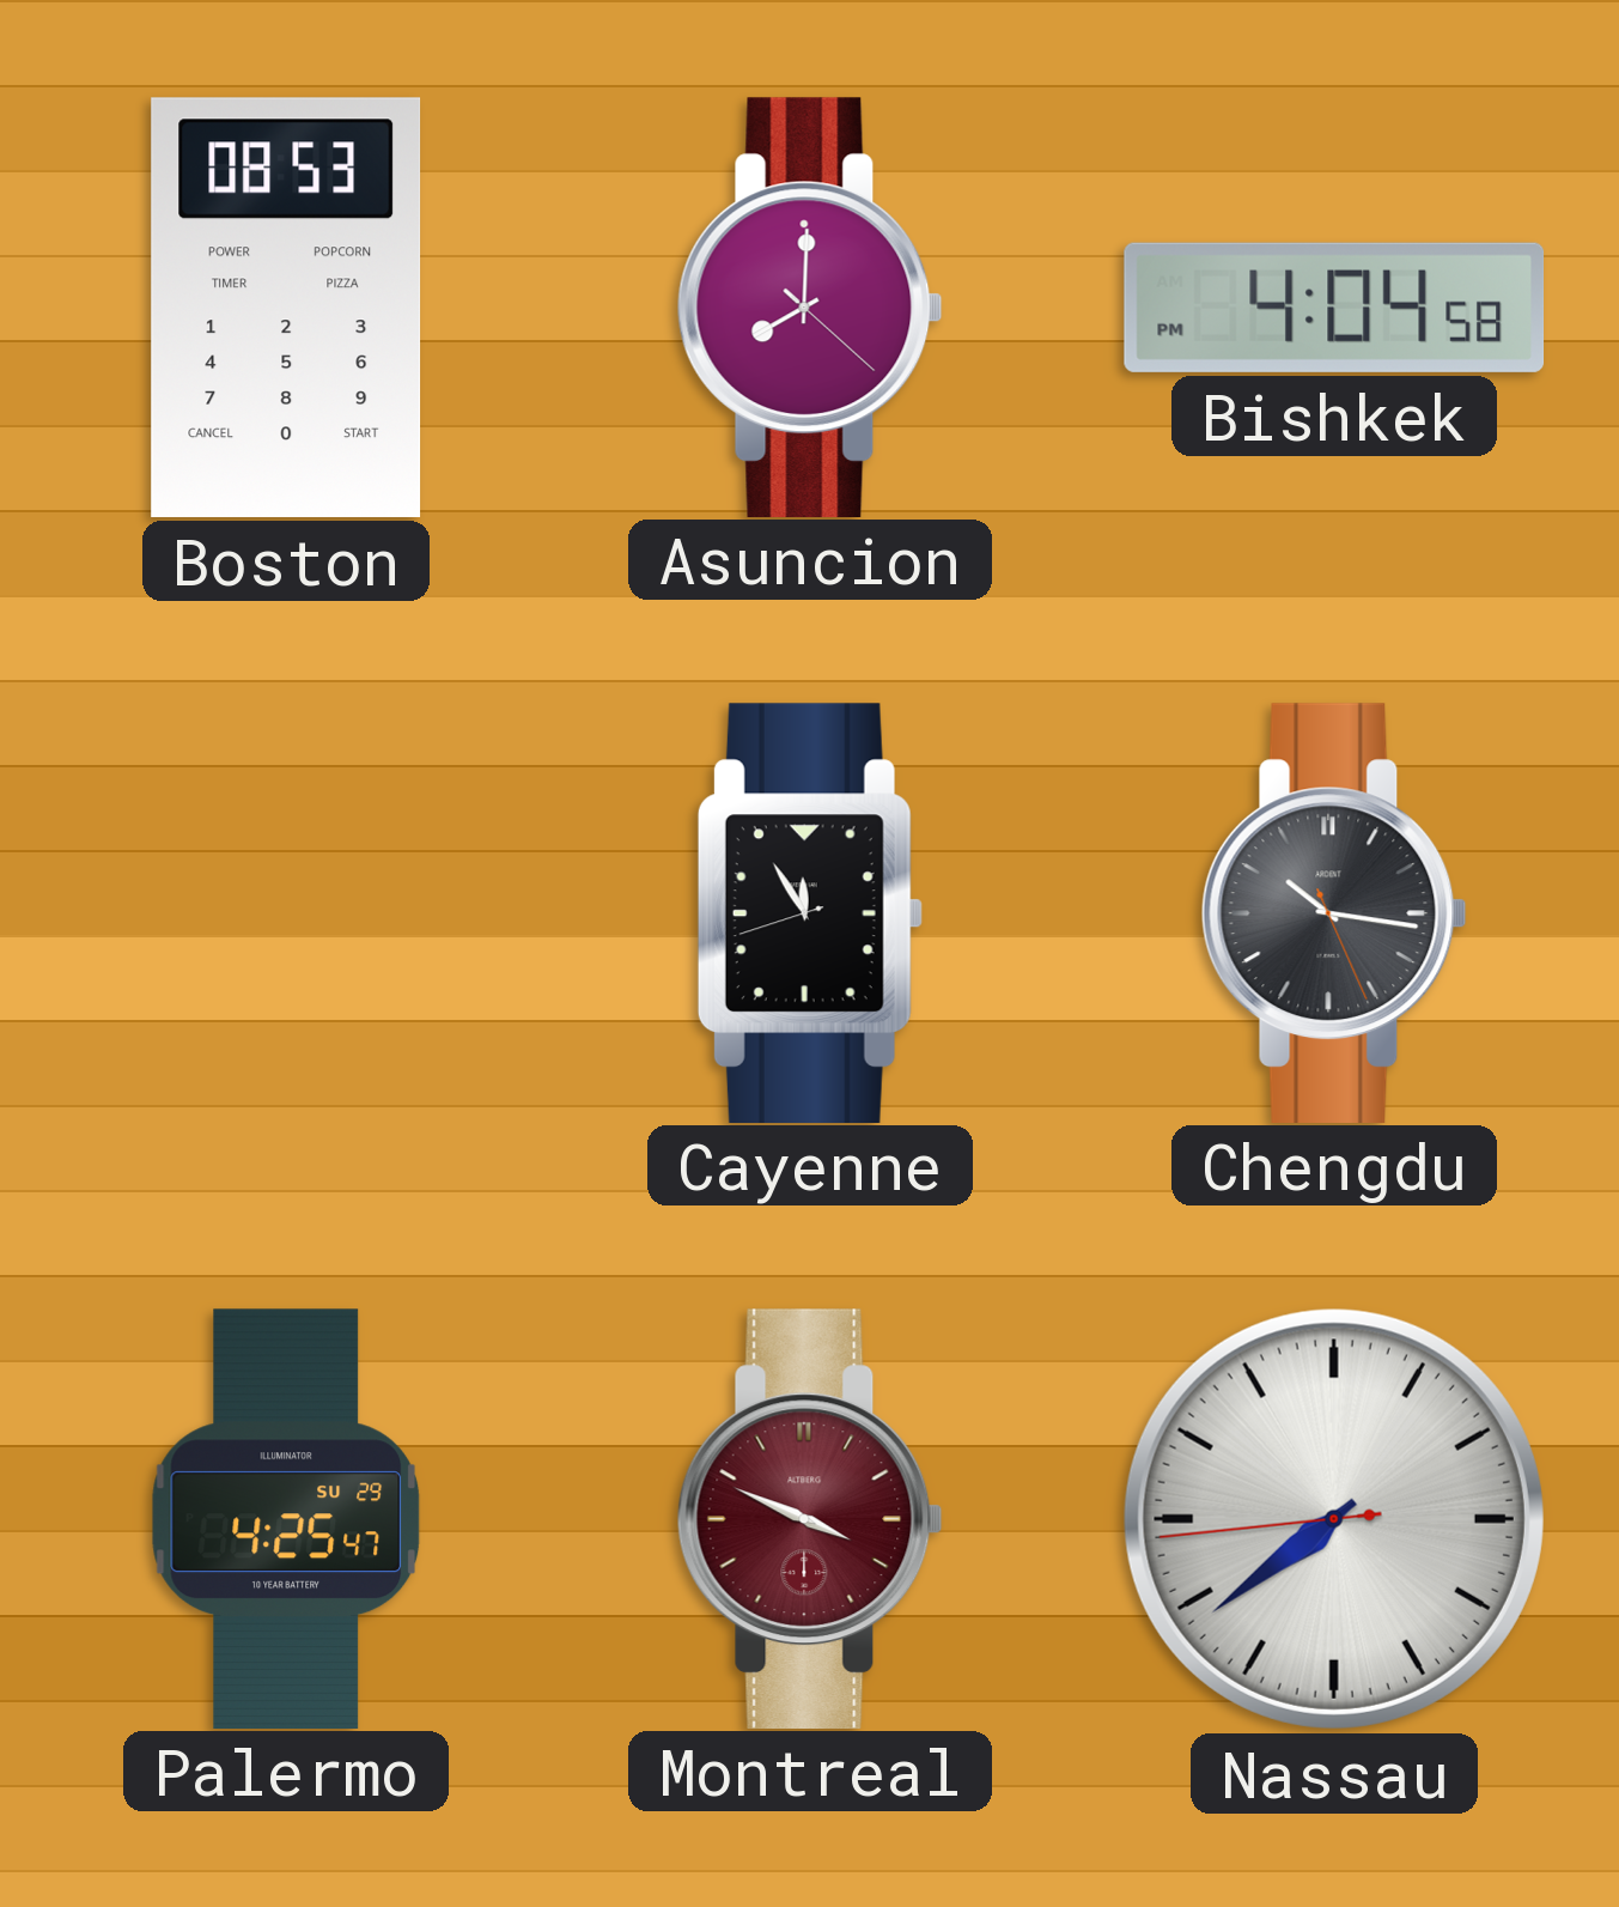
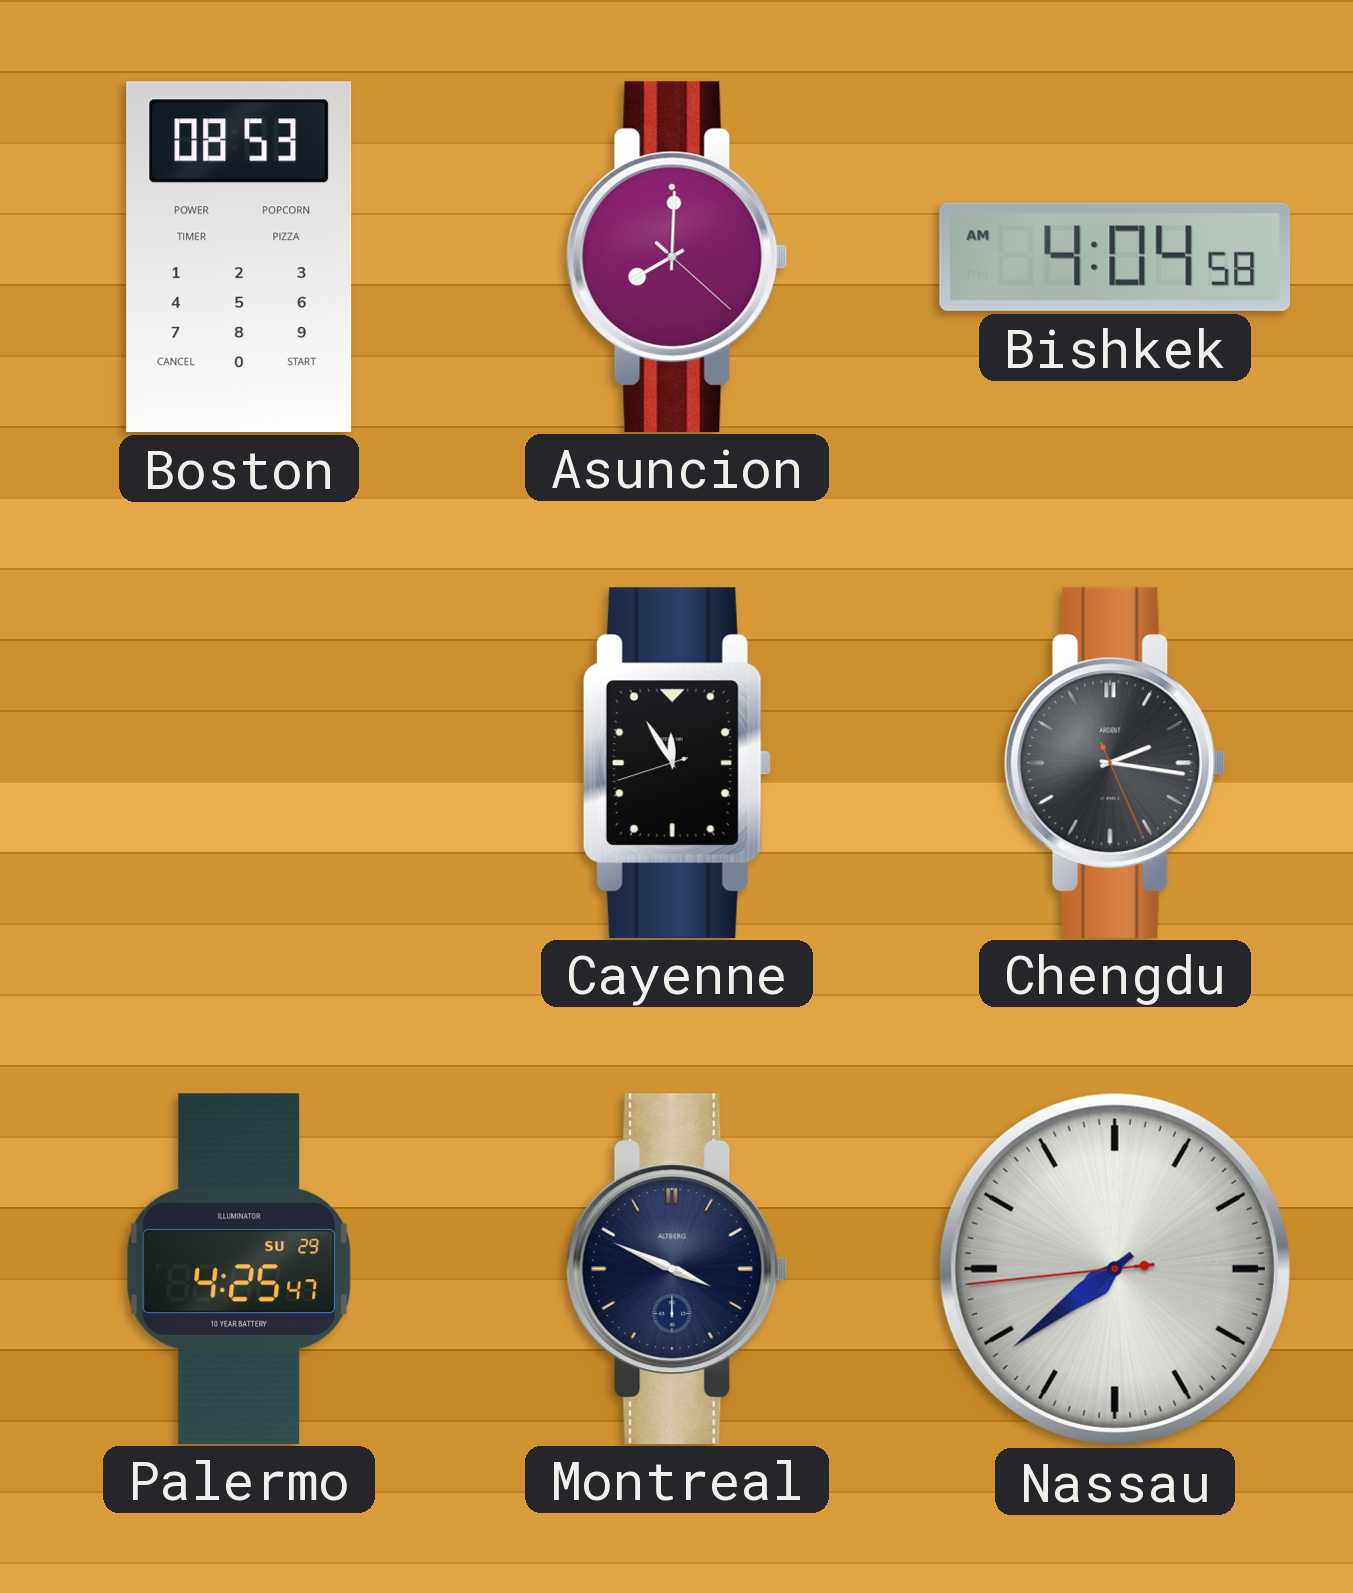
Bishkek: 4:04:58 PM -> 4:04:58 AM (1115, 257)
Chengdu: 10:16 -> 2:16 (1115, 762)
Montreal dial: burgundy -> navy (677, 1268)
